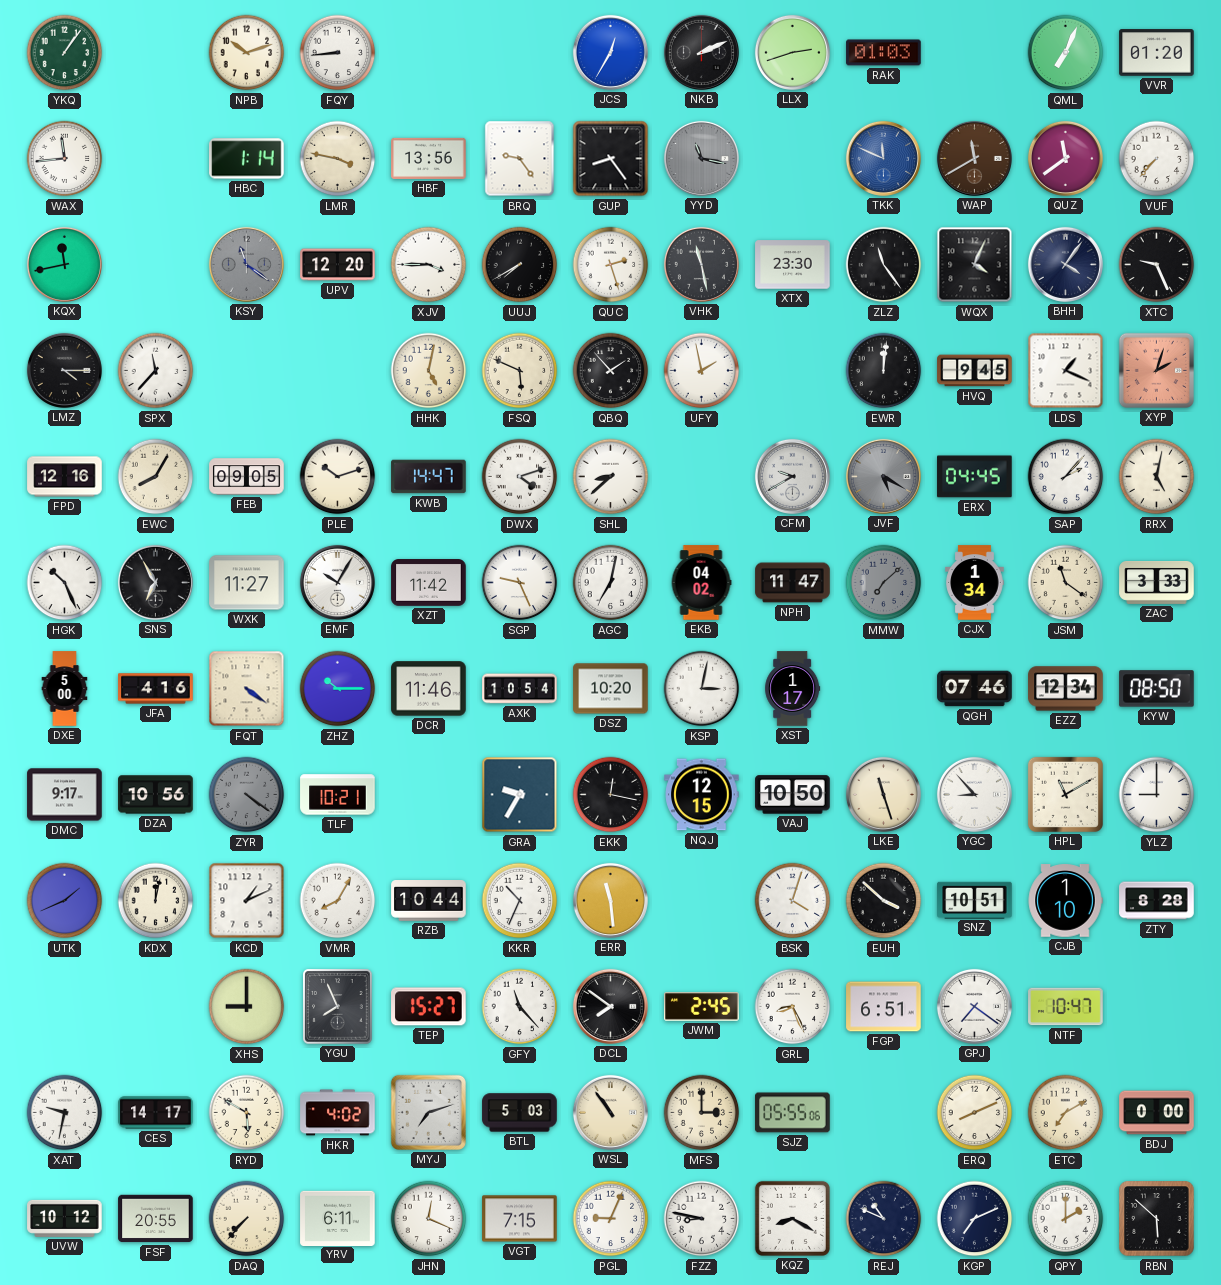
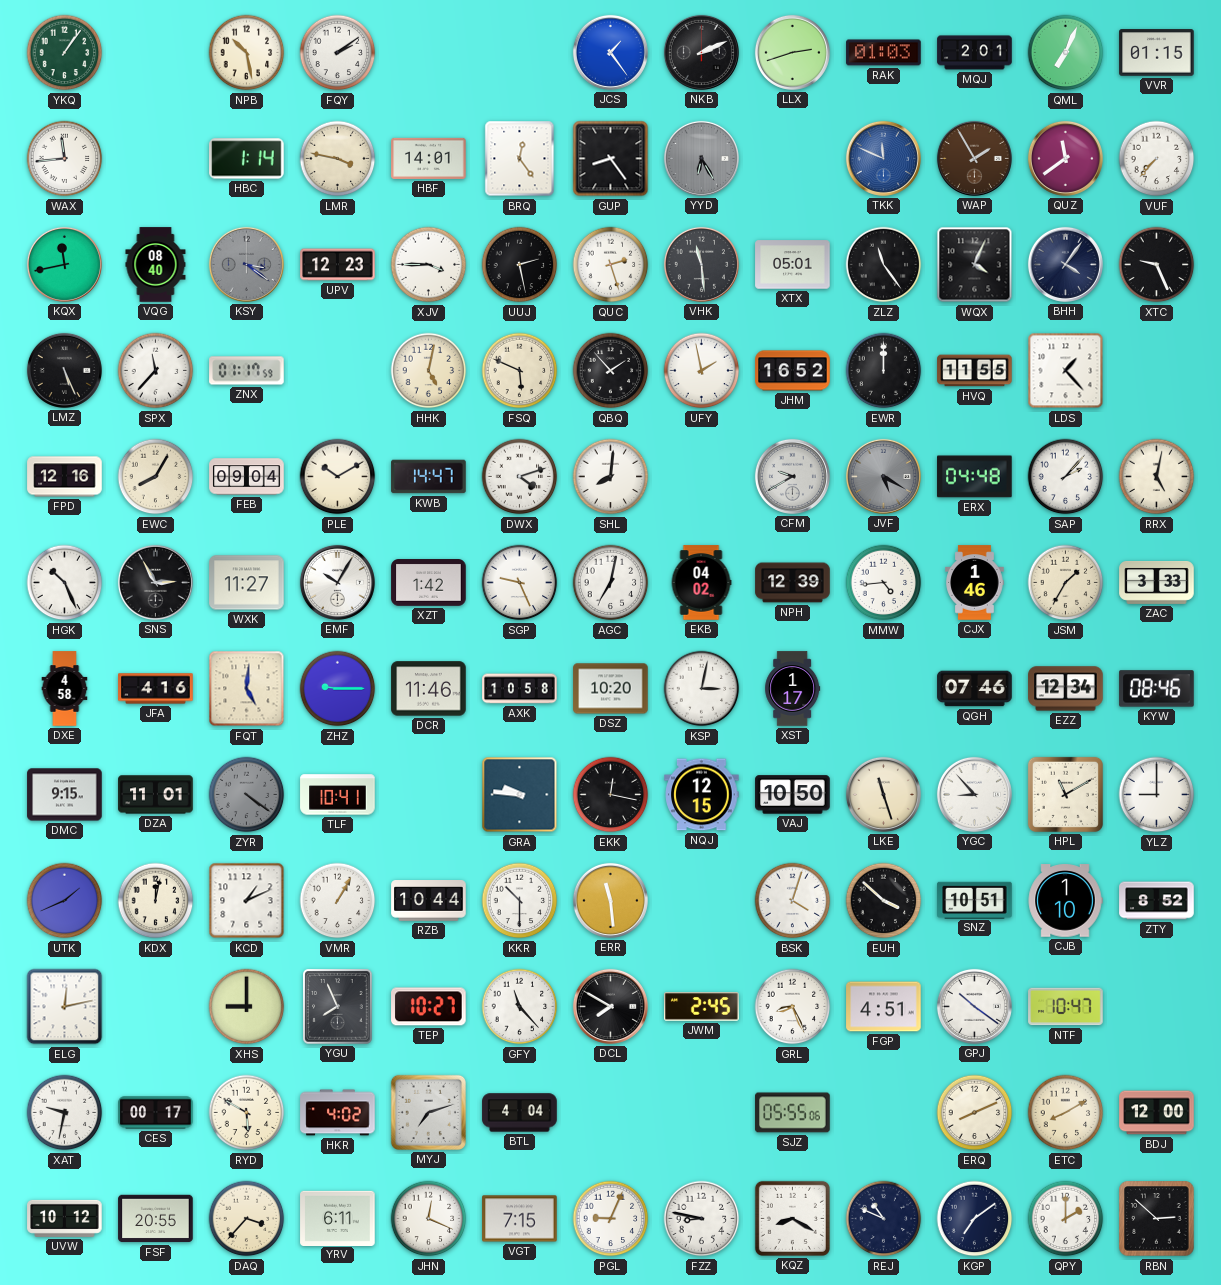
NPB: 10:12 -> 10:28 (247, 53)
FQY: 8:44 -> 2:09 (338, 53)
JCS: 12:35 -> 1:24 (610, 52)
MQJ: none -> 2:01 (975, 53)
VVR: 01:20 -> 01:15 (1157, 53)
HBF: 13:56 -> 14:01 (429, 158)
BRQ: 9:24 -> 12:24 (520, 159)
YYD: 11:17 -> 6:25 (701, 158)
WAP: 11:40 -> 1:55 (974, 158)
VQG: none -> 08:40 (156, 265)
KSY: 11:21 -> 3:21 (246, 264)
UPV: 12:20 -> 12:23 (338, 265)
UUJ: 7:40 -> 2:28 (520, 265)
VHK: 11:28 -> 11:29 (701, 264)
XTX: 23:30 -> 05:01 (793, 265)
LMZ: 4:15 -> 5:26 (64, 370)
ZNX: none -> 01:17 (247, 371)
JHM: none -> 16:52 (793, 371)
EWR: 12:01 -> 12:00 (884, 371)
HVQ: 9:45 -> 11:55 (975, 371)
LDS: 1:19 -> 1:23 (1066, 371)
XYP: 2:03 -> none (1156, 370)
FEB: 09:05 -> 09:04 (247, 477)
PLE: 10:12 -> 10:10 (338, 477)
SHL: 8:38 -> 8:01 (611, 477)
ERX: 04:45 -> 04:48 (975, 477)
SNS: 6:55 -> 2:55 (155, 582)
XZT: 11:42 -> 1:42 (429, 583)
NPH: 11:47 -> 12:39 (793, 583)
MMW: 7:08 -> 4:44 (884, 583)
MMW dial: grey -> white (884, 583)
CJX: 1:34 -> 1:46 (975, 583)
JSM: 11:21 -> 1:35 (1066, 583)
DXE: 5:00 -> 4:58 (65, 689)
FQT: 4:21 -> 5:01 (247, 689)
ZHZ: 10:15 -> 9:15 (338, 689)
AXK: 10:54 -> 10:58 (520, 689)
KYW: 08:50 -> 08:46 (1157, 689)
DMC: 9:17 -> 9:15 (65, 795)
DZA: 10:56 -> 11:01 (156, 795)
TLF: 10:21 -> 10:41 (338, 795)
GRA: 9:35 -> 9:46 (520, 795)
VMR: 8:05 -> 1:05 (338, 901)
KKR: 10:34 -> 10:30 (520, 901)
ZTY: 8:28 -> 8:52 (1157, 901)
ELG: none -> 12:13 (65, 1007)
TEP: 15:27 -> 10:27 (429, 1007)
DCL: 7:51 -> 7:50 (610, 1006)
FGP: 6:51 -> 4:51 (884, 1007)
GPJ: 7:21 -> 10:21 (974, 1006)
CES: 14:17 -> 00:17 (156, 1113)
BTL: 5:03 -> 4:04 (520, 1113)
WSL: 10:54 -> none (610, 1112)
MFS: 3:00 -> none (702, 1113)
ETC: 7:10 -> 8:10 (1066, 1113)
BDJ: 0:00 -> 12:00 (1157, 1113)
DAQ: 7:37 -> 3:37 (247, 1219)
KGP: 7:11 -> 7:09 (975, 1219)
RBN: 5:52 -> 2:52 (1157, 1219)
